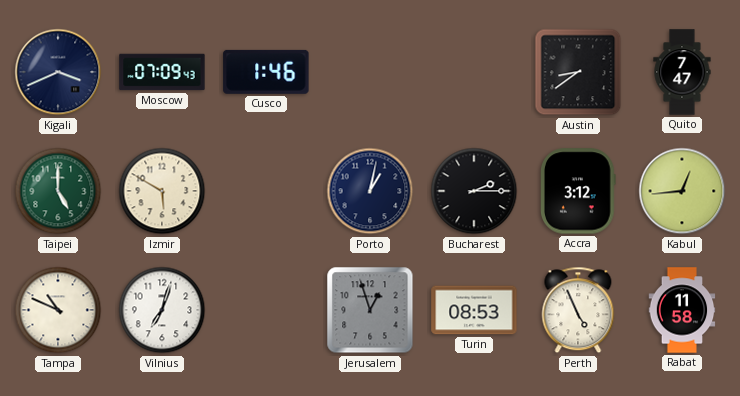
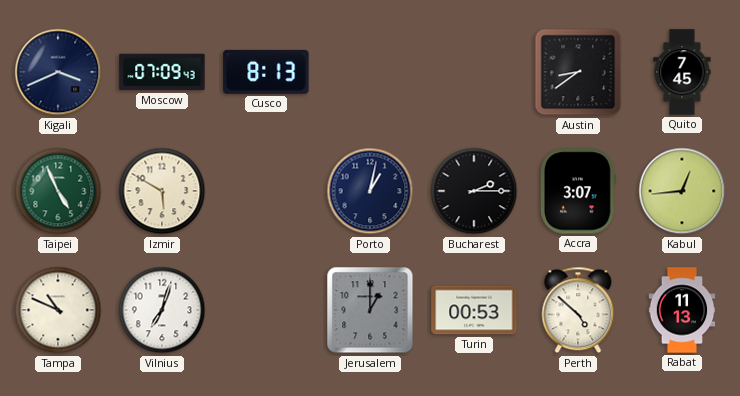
Cusco: 1:46 -> 8:13 (266, 72)
Quito: 7:47 -> 7:45 (682, 72)
Taipei: 5:00 -> 4:56 (58, 191)
Accra: 3:12 -> 3:07 (579, 191)
Jerusalem: 12:57 -> 1:00 (370, 310)
Turin: 08:53 -> 00:53 (474, 310)
Perth: 4:56 -> 4:52 (578, 310)
Rabat: 11:58 -> 11:13 (682, 310)
